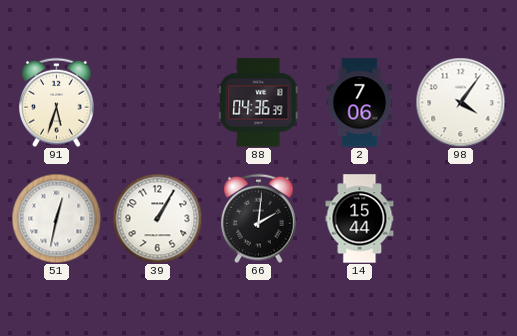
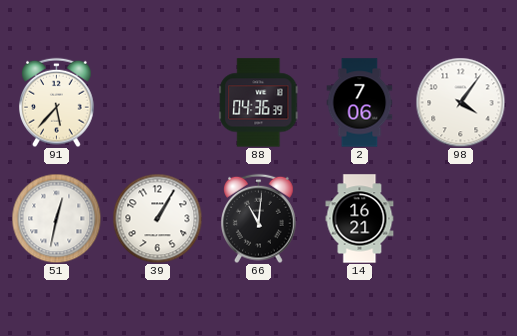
91: 5:33 -> 5:37 (57, 102)
66: 2:01 -> 11:01 (259, 218)
14: 15:44 -> 16:21 (360, 219)
